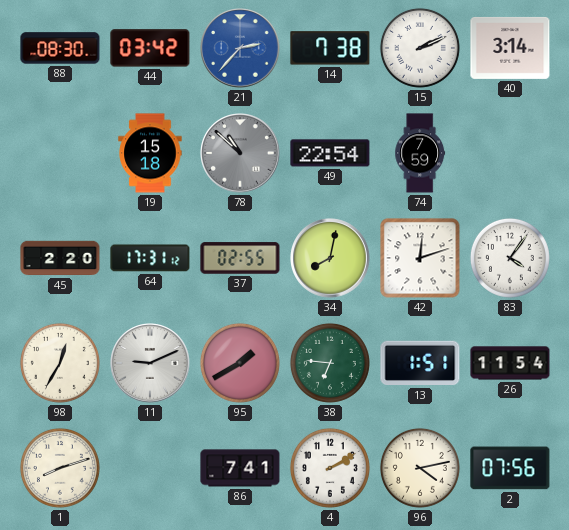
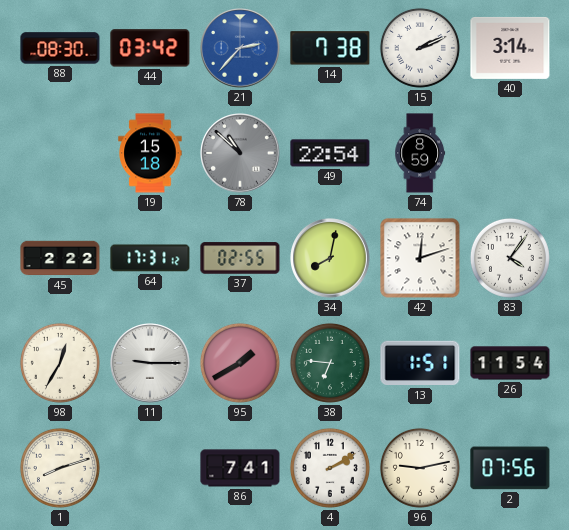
74: 7:59 -> 8:59 (420, 153)
45: 2:20 -> 2:22 (60, 258)
11: 9:11 -> 9:15 (150, 363)
96: 4:13 -> 9:13 (420, 468)
